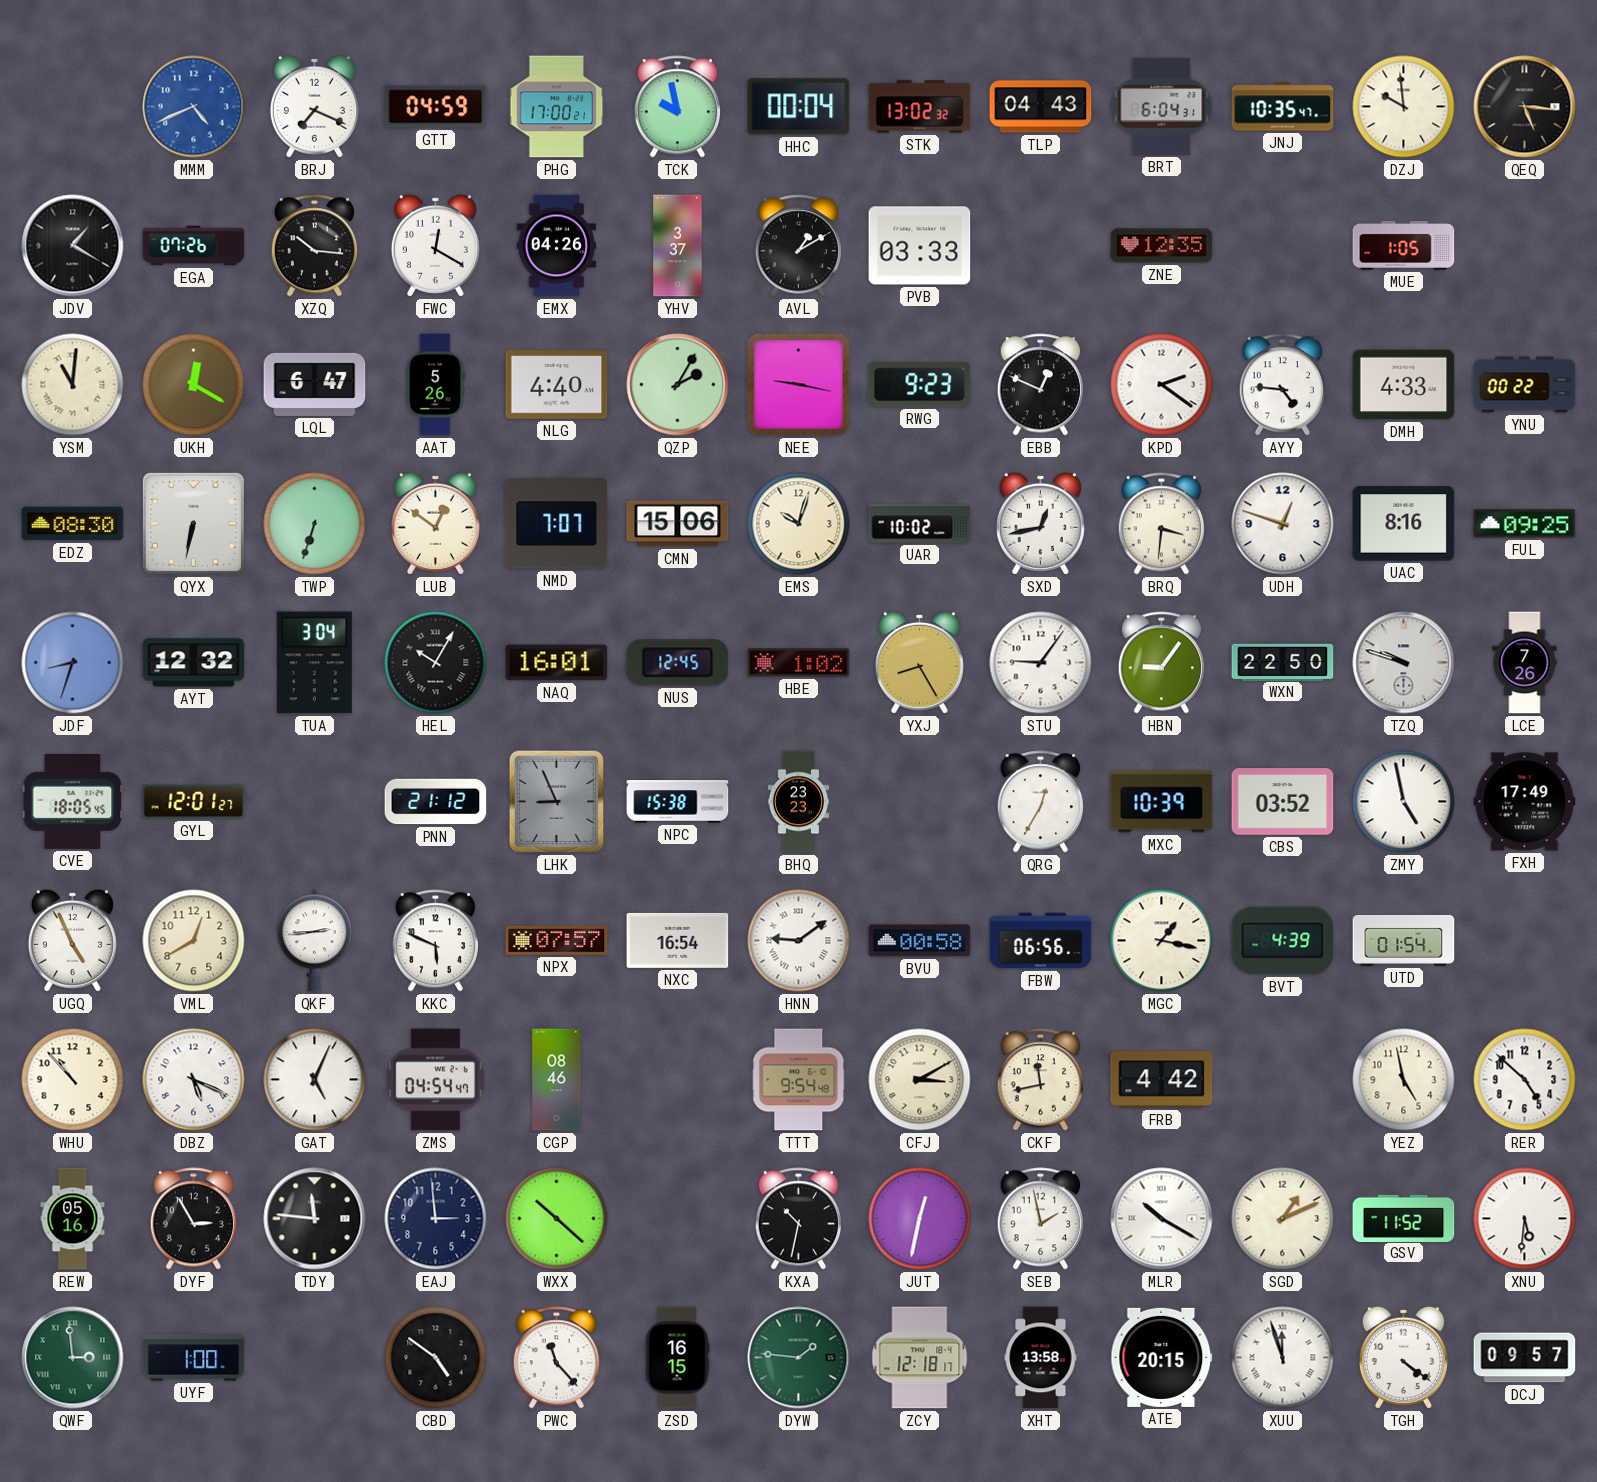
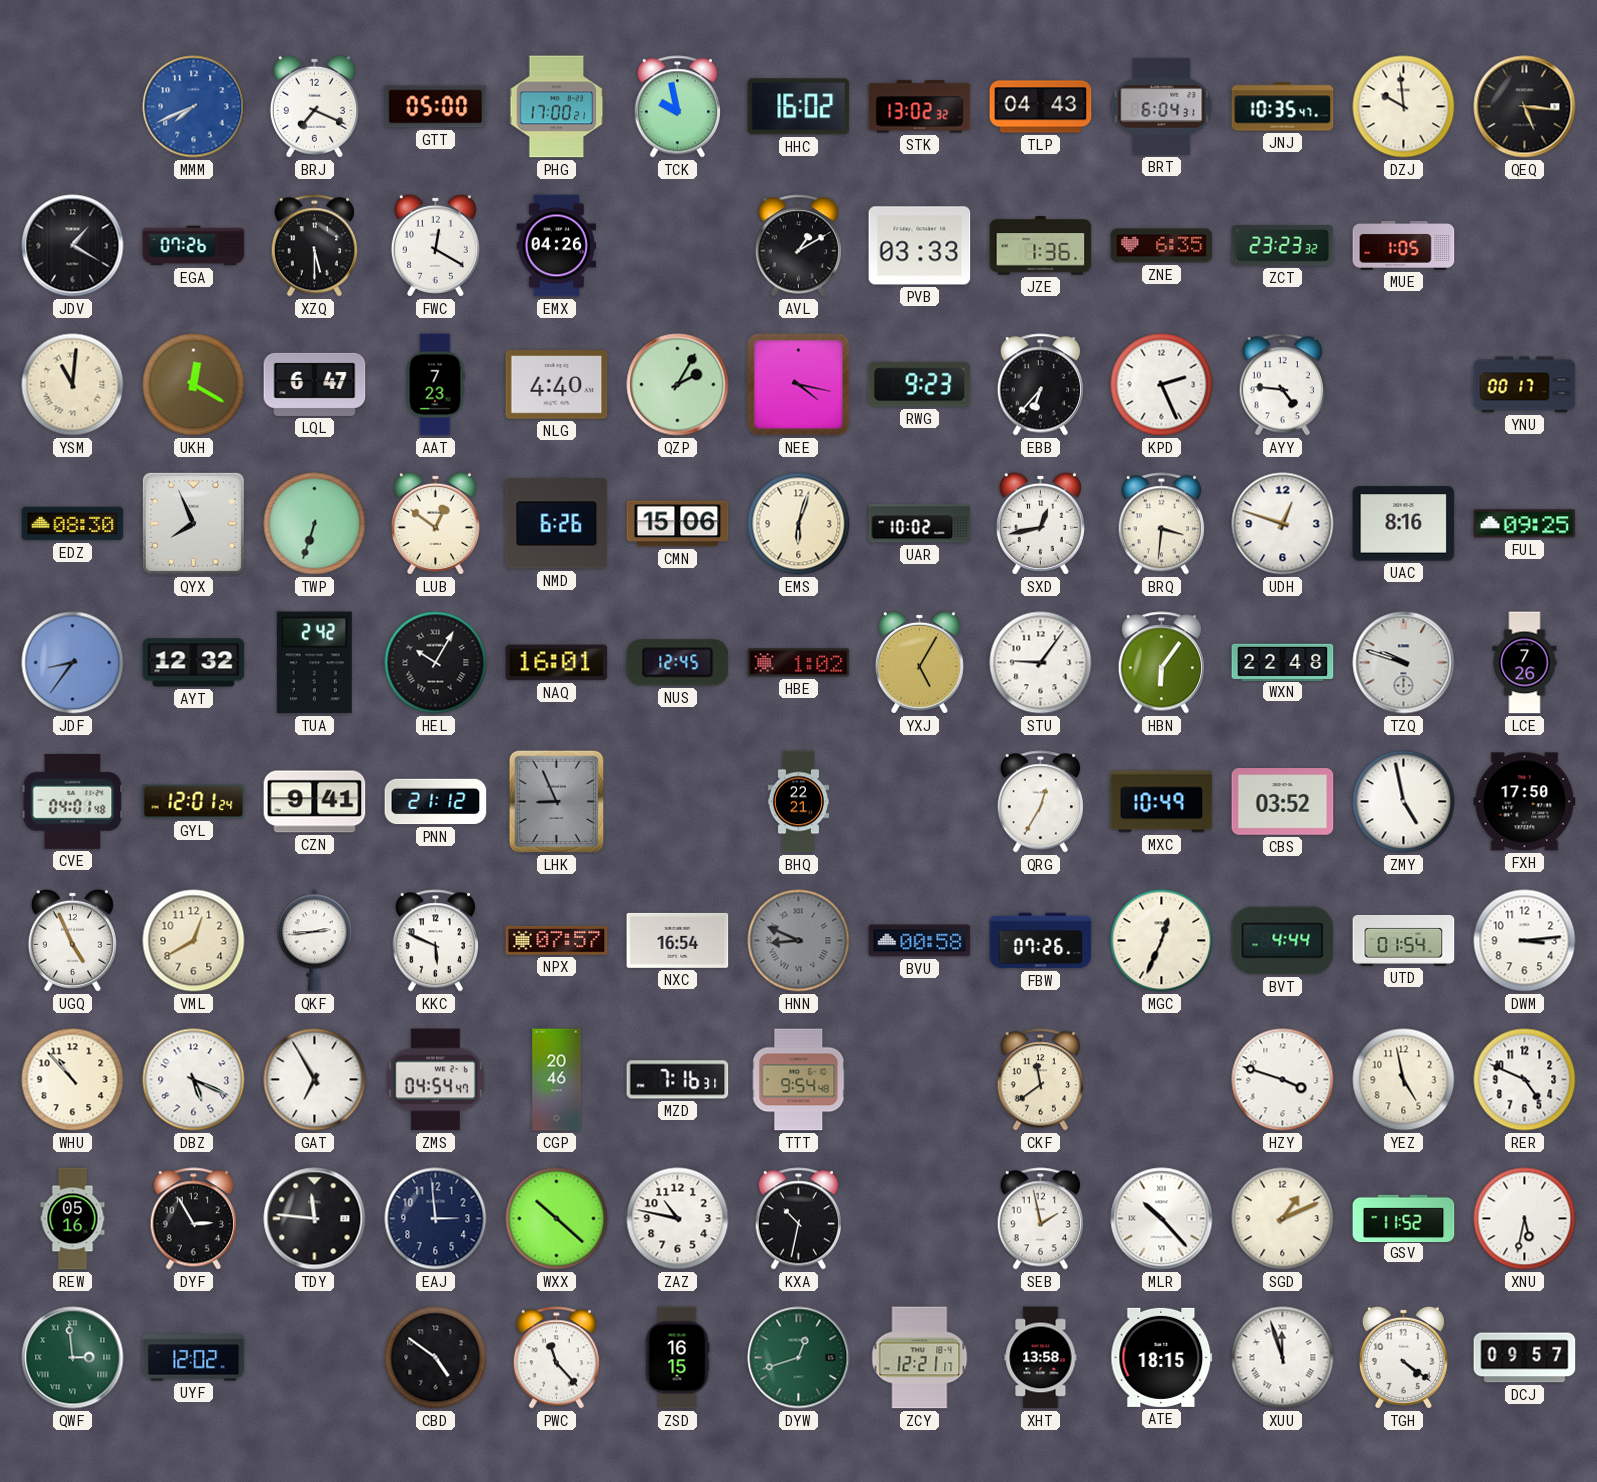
MMM: 4:41 -> 7:41 (194, 107)
GTT: 04:59 -> 05:00 (436, 107)
HHC: 00:04 -> 16:02 (799, 107)
XZQ: 10:16 -> 5:30 (314, 246)
YHV: 3:37 -> none (678, 246)
JZE: none -> 1:36 (1041, 246)
ZNE: 12:35 -> 6:35 (1162, 246)
ZCT: none -> 23:23 (1283, 246)
AAT: 5:26 -> 7:23 (435, 385)
NEE: 9:17 -> 4:17 (799, 385)
EBB: 12:49 -> 6:37 (1040, 385)
KPD: 2:21 -> 2:26 (1162, 385)
DMH: 4:33 -> none (1404, 385)
YNU: 00:22 -> 00:17 (1525, 385)
QYX: 6:32 -> 7:56 (193, 523)
NMD: 7:07 -> 6:26 (557, 524)
EMS: 10:03 -> 6:03 (799, 524)
JDF: 8:33 -> 8:36 (73, 663)
TUA: 3:04 -> 2:42 (314, 663)
YXJ: 8:25 -> 5:05 (919, 662)
HBN: 9:06 -> 6:06 (1161, 663)
WXN: 22:50 -> 22:48 (1283, 662)
CVE: 18:05 -> 04:01 (73, 801)
GYL: 12:01:27 -> 12:01:24 (194, 802)
CZN: none -> 9:41 (315, 802)
NPC: 15:38 -> none (678, 802)
BHQ: 23:23 -> 22:21 (799, 802)
MXC: 10:39 -> 10:49 (1162, 802)
FXH: 17:49 -> 17:50 (1525, 802)
HNN: 9:09 -> 8:49 (799, 941)
HNN dial: white -> grey (799, 941)
FBW: 06:56 -> 07:26 (1041, 941)
MGC: 1:17 -> 12:34 (1162, 941)
BVT: 4:39 -> 4:44 (1283, 941)
DWM: none -> 3:14 (1525, 941)
GAT: 5:04 -> 6:55 (315, 1080)
CGP: 08:46 -> 20:46 (557, 1080)
MZD: none -> 7:16 (678, 1080)
CFJ: 3:10 -> none (920, 1080)
CKF: 11:43 -> 11:39 (1040, 1080)
FRB: 4:42 -> none (1162, 1080)
HZY: none -> 3:48 (1283, 1080)
RER: 4:52 -> 4:49 (1525, 1080)
ZAZ: none -> 10:47 (678, 1219)
JUT: 12:32 -> none (920, 1219)
MLR: 10:20 -> 10:23 (1162, 1219)
XNU: 5:31 -> 5:32 (1525, 1219)
UYF: 1:00 -> 12:02 (194, 1358)
DYW: 1:46 -> 12:42 (799, 1358)
ZCY: 12:18 -> 12:21 (920, 1358)
ATE: 20:15 -> 18:15 (1162, 1357)
